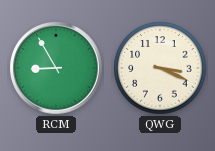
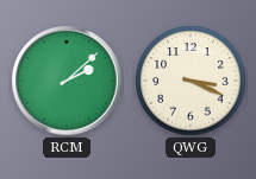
RCM: 8:55 -> 2:08 (67, 81)
